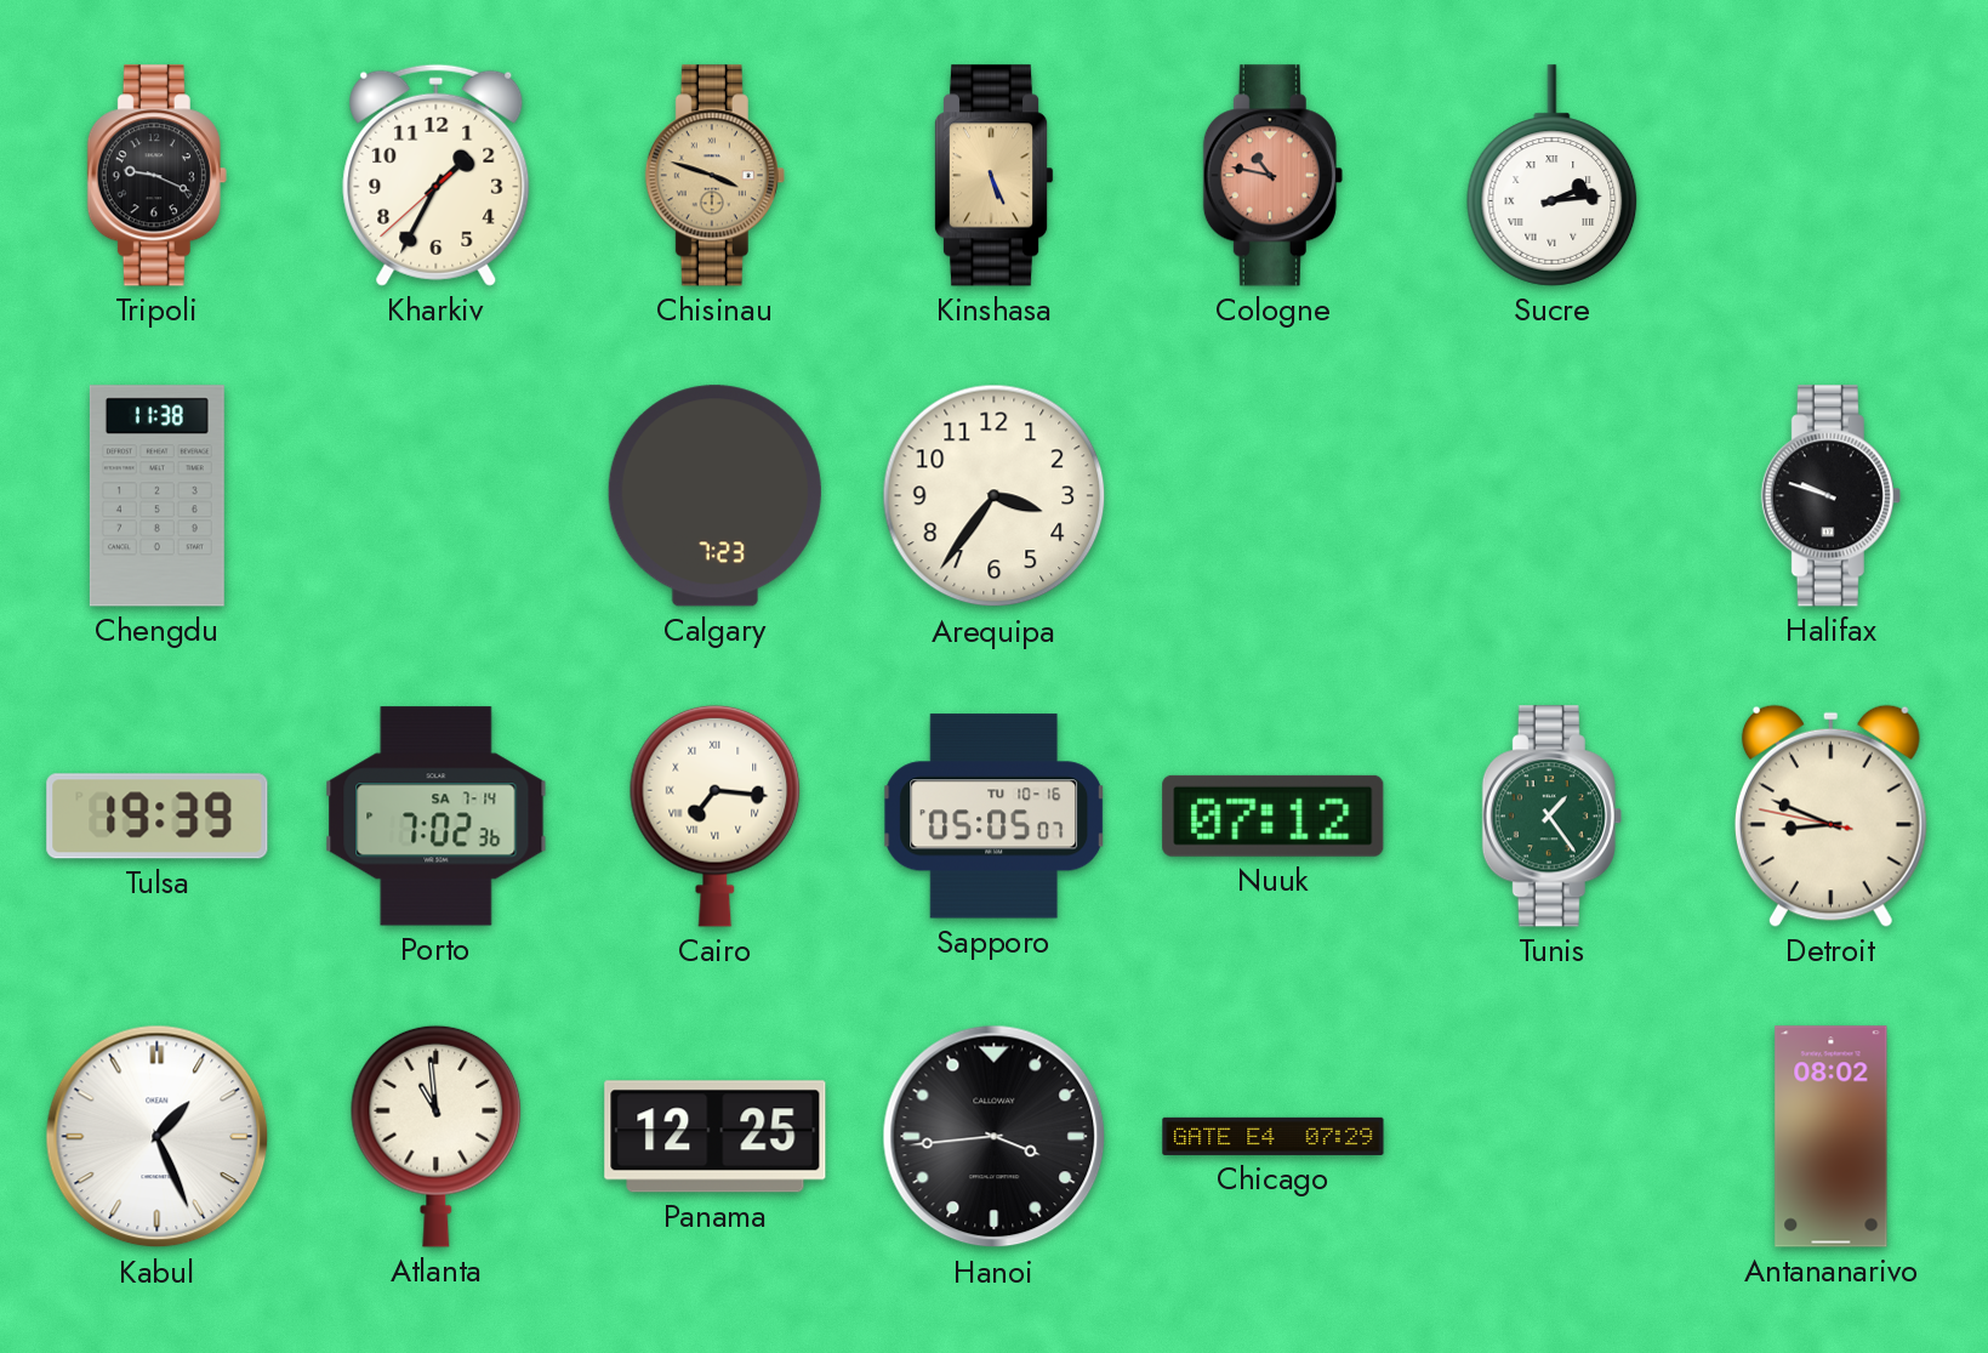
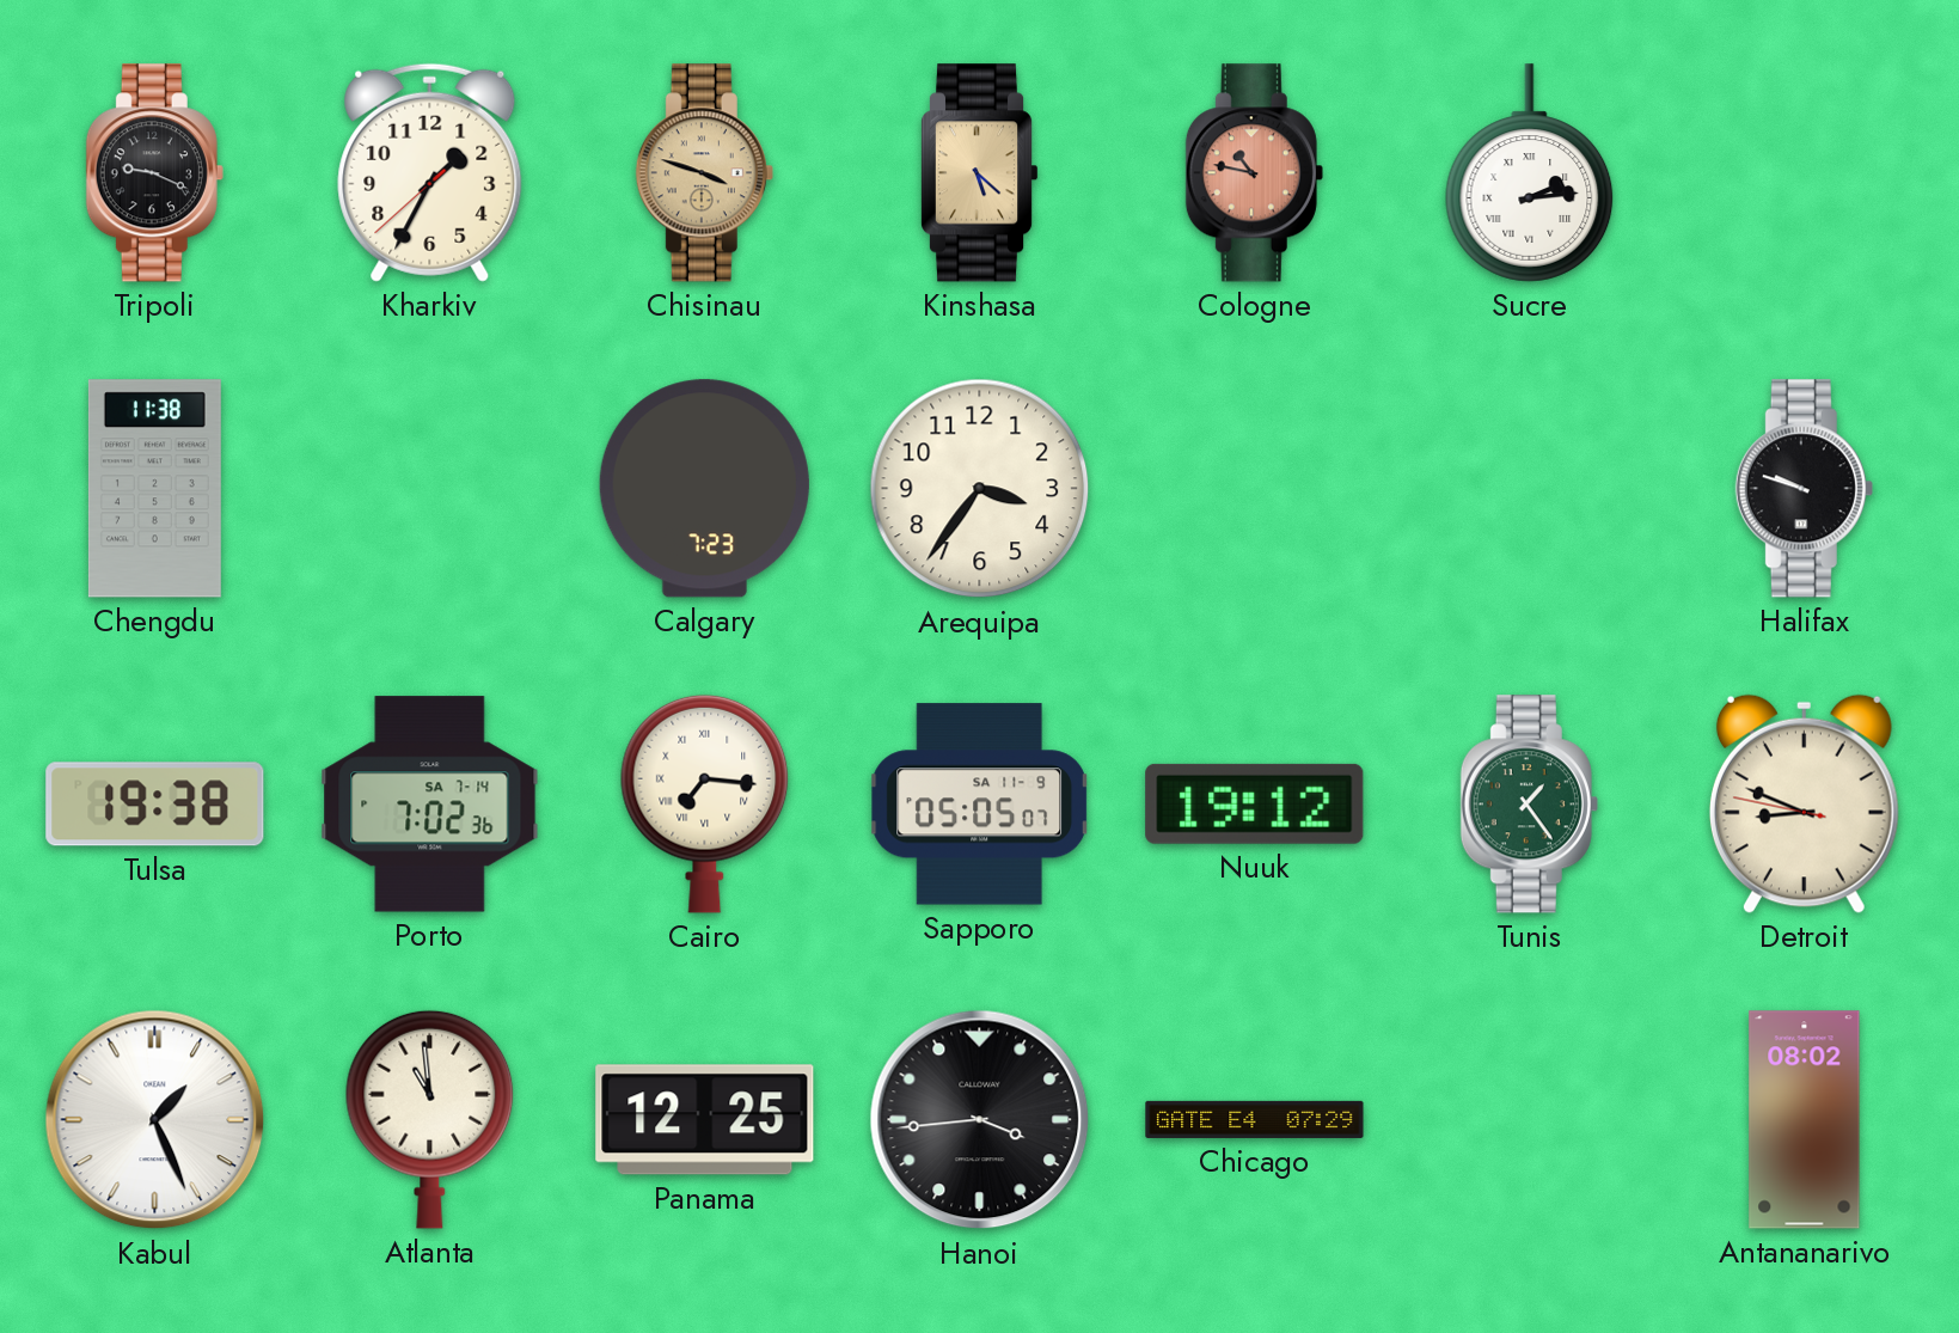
Kinshasa: 5:26 -> 5:22 (979, 173)
Tulsa: 19:39 -> 19:38 (155, 805)
Sapporo date: TU 10-16 -> SA 11-9 (979, 805)
Nuuk: 07:12 -> 19:12 (1255, 803)
